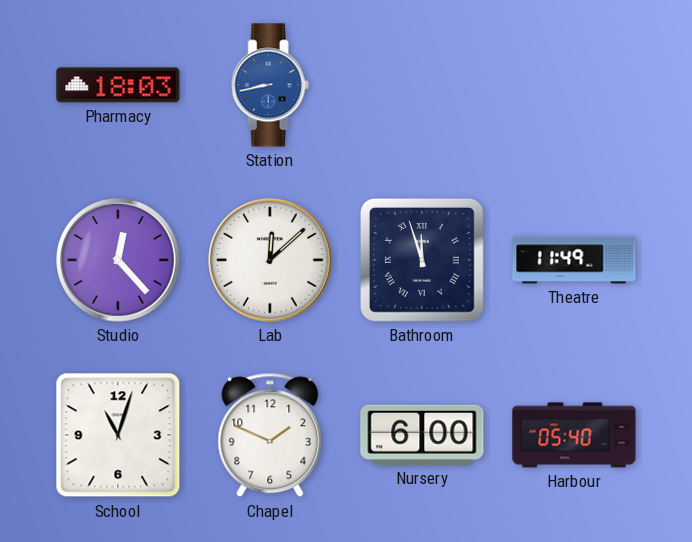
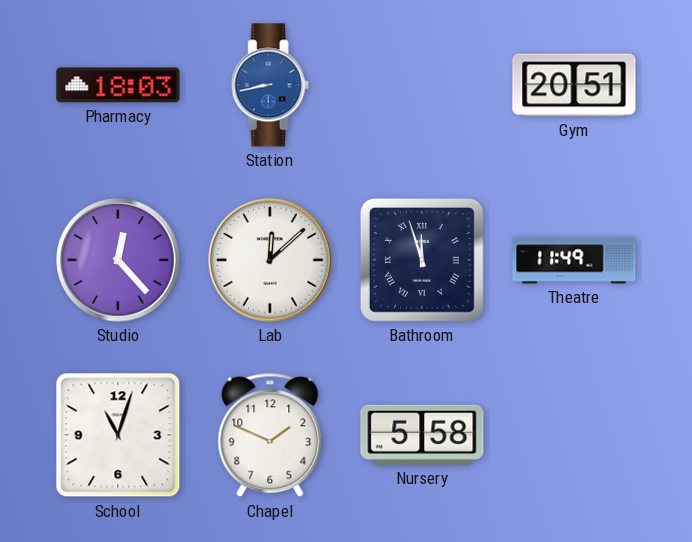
Gym: none -> 20:51 (574, 85)
Nursery: 6:00 -> 5:58 (422, 435)
Harbour: 05:40 -> none (574, 435)
